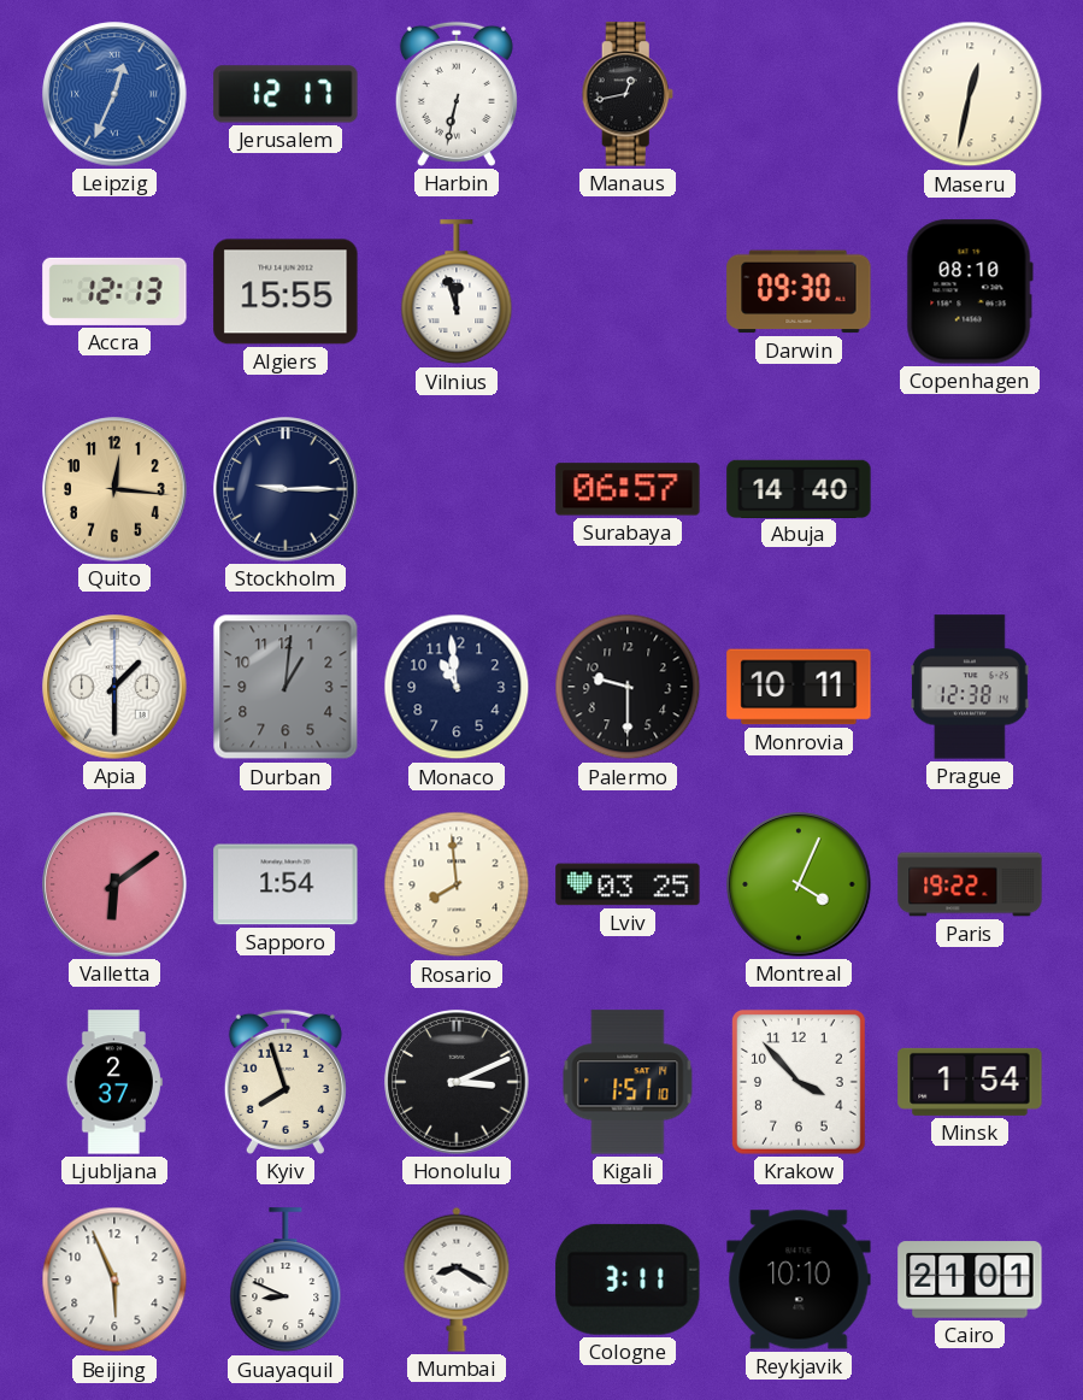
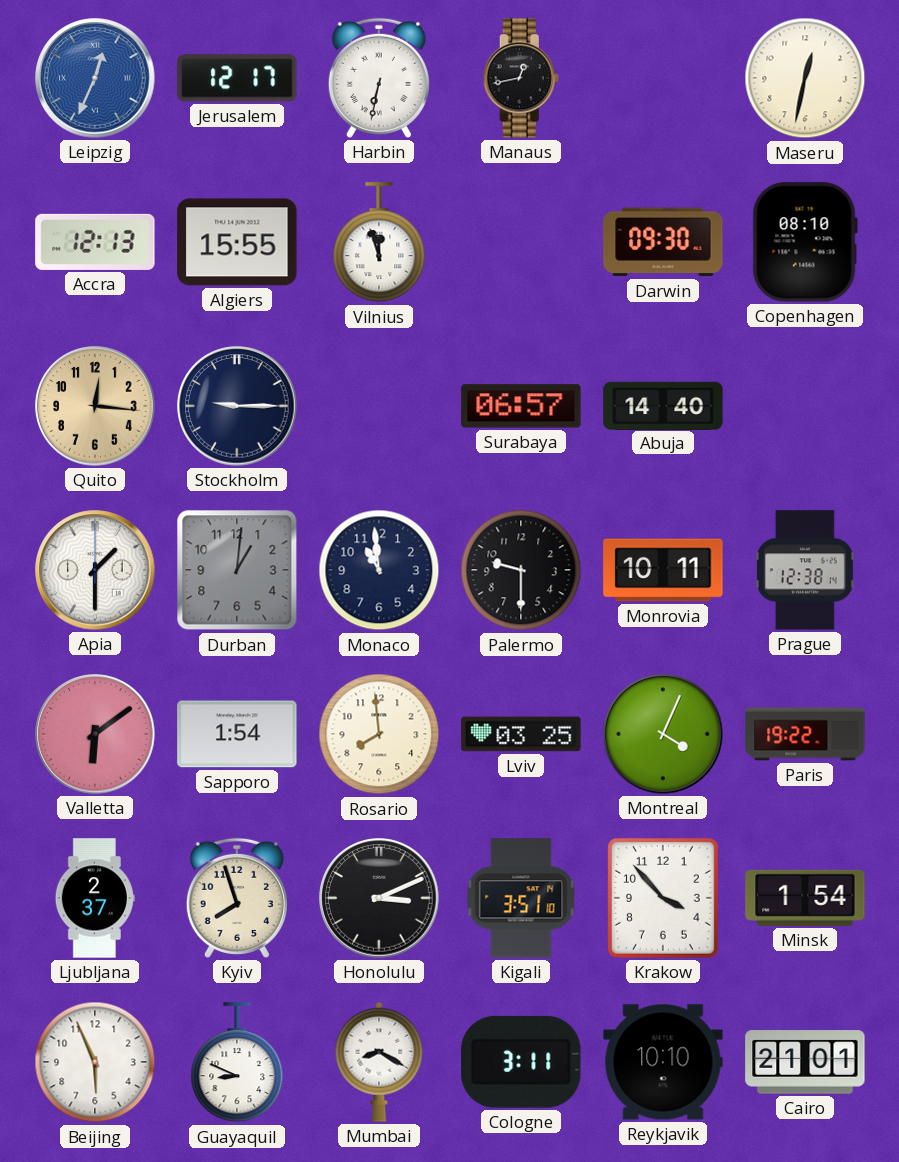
Kigali: 1:51 -> 3:51 (521, 898)
